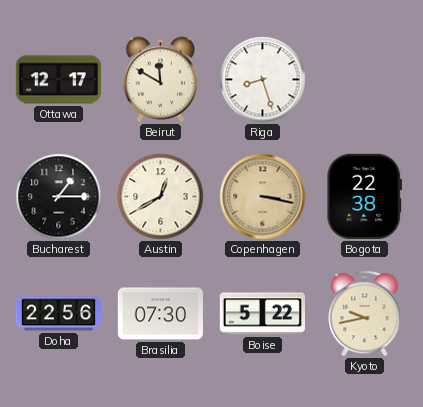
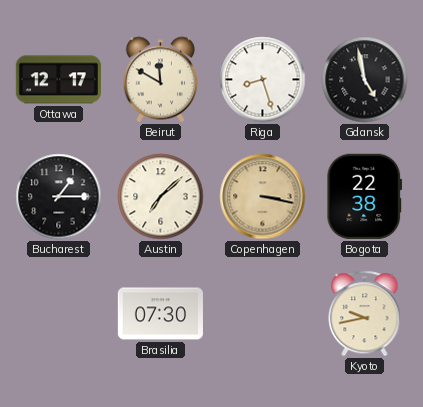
Gdansk: none -> 4:58 (365, 80)
Austin: 12:40 -> 7:08 (161, 197)
Doha: 22:56 -> none (58, 314)
Boise: 5:22 -> none (262, 314)
